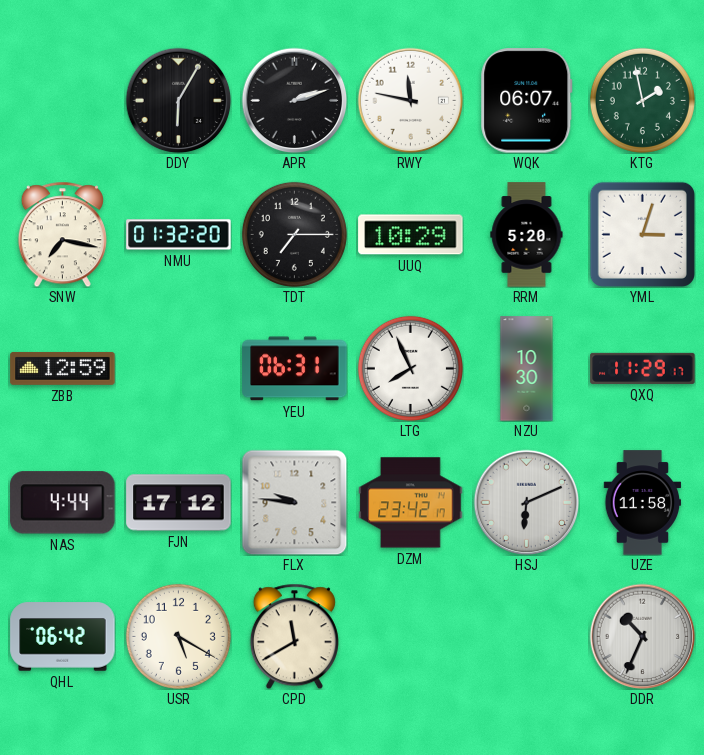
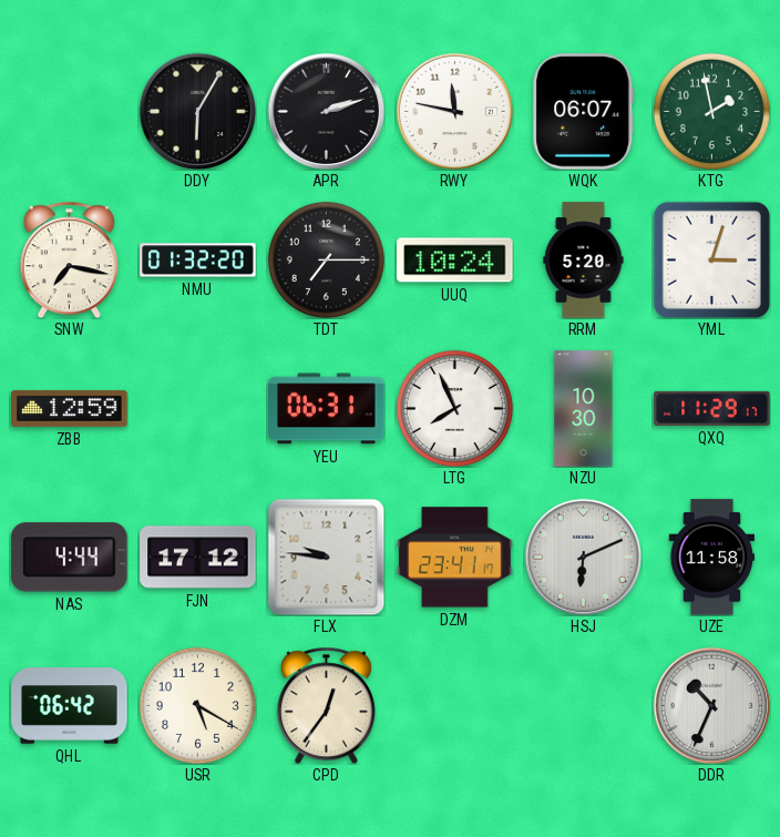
UUQ: 10:29 -> 10:24 (455, 261)
DZM: 23:42 -> 23:41 (455, 558)
CPD: 11:40 -> 12:36 (326, 705)
